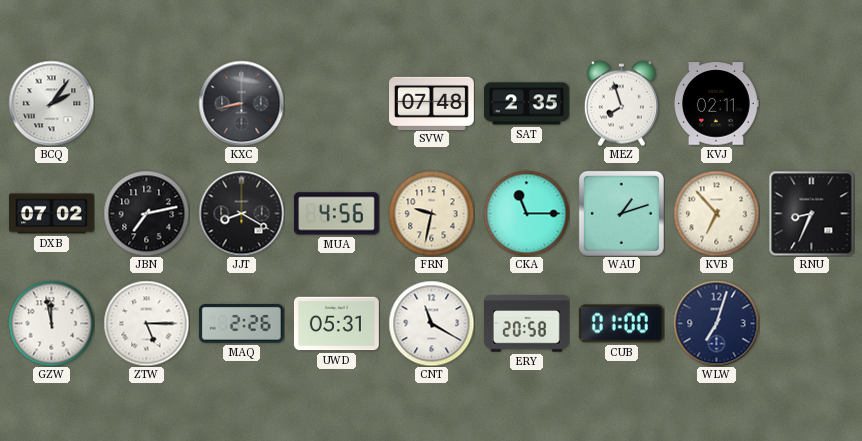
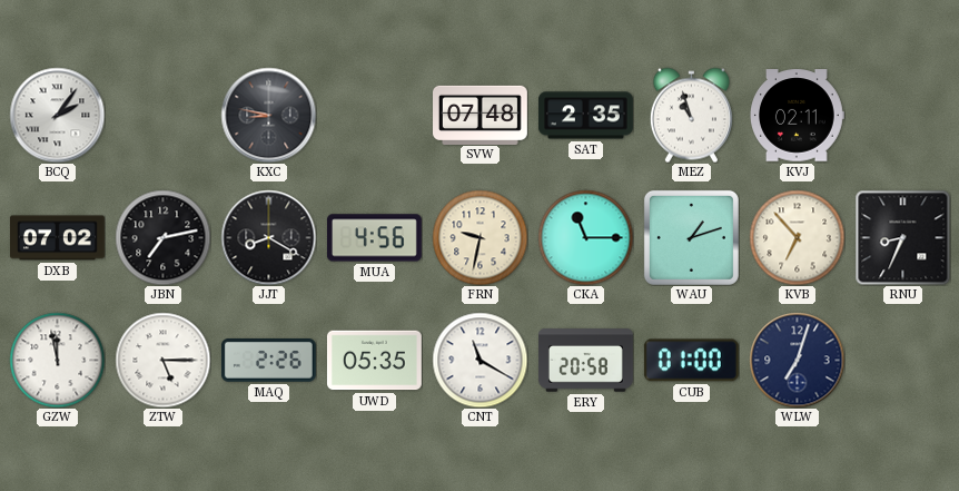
KXC: 8:43 -> 8:47 (268, 115)
MEZ: 7:57 -> 10:57 (691, 115)
UWD: 05:31 -> 05:35 (374, 361)
